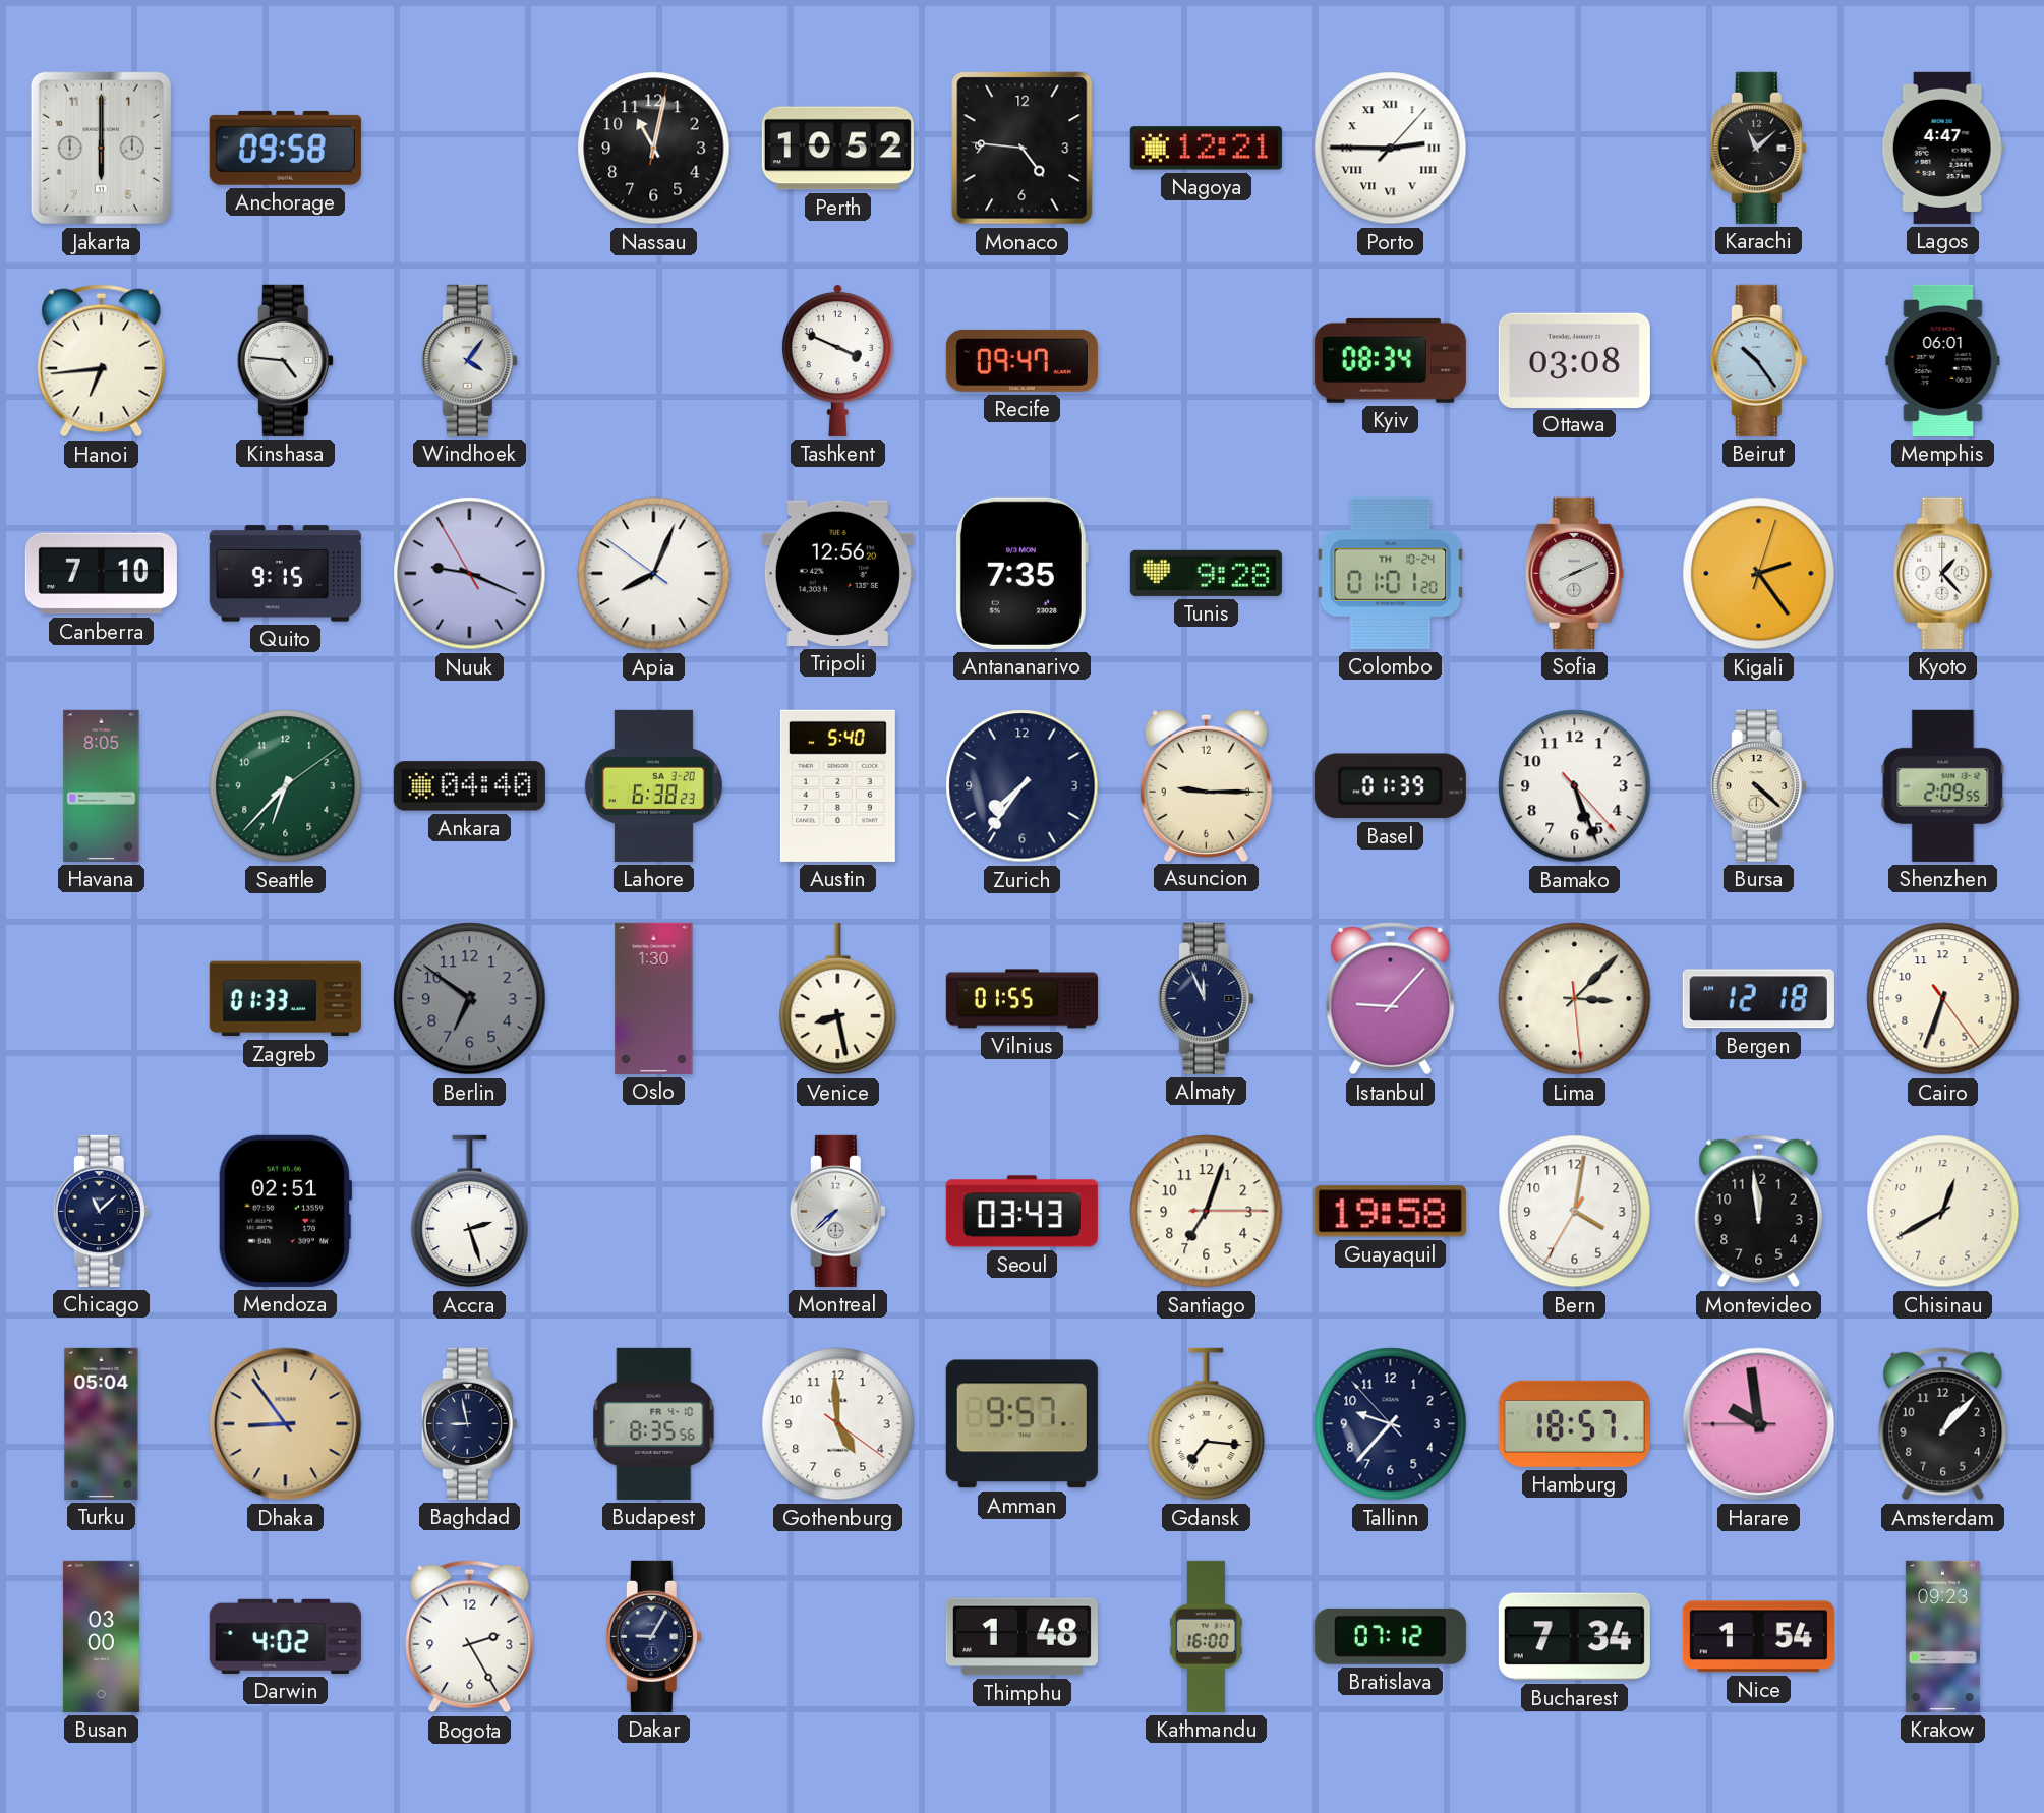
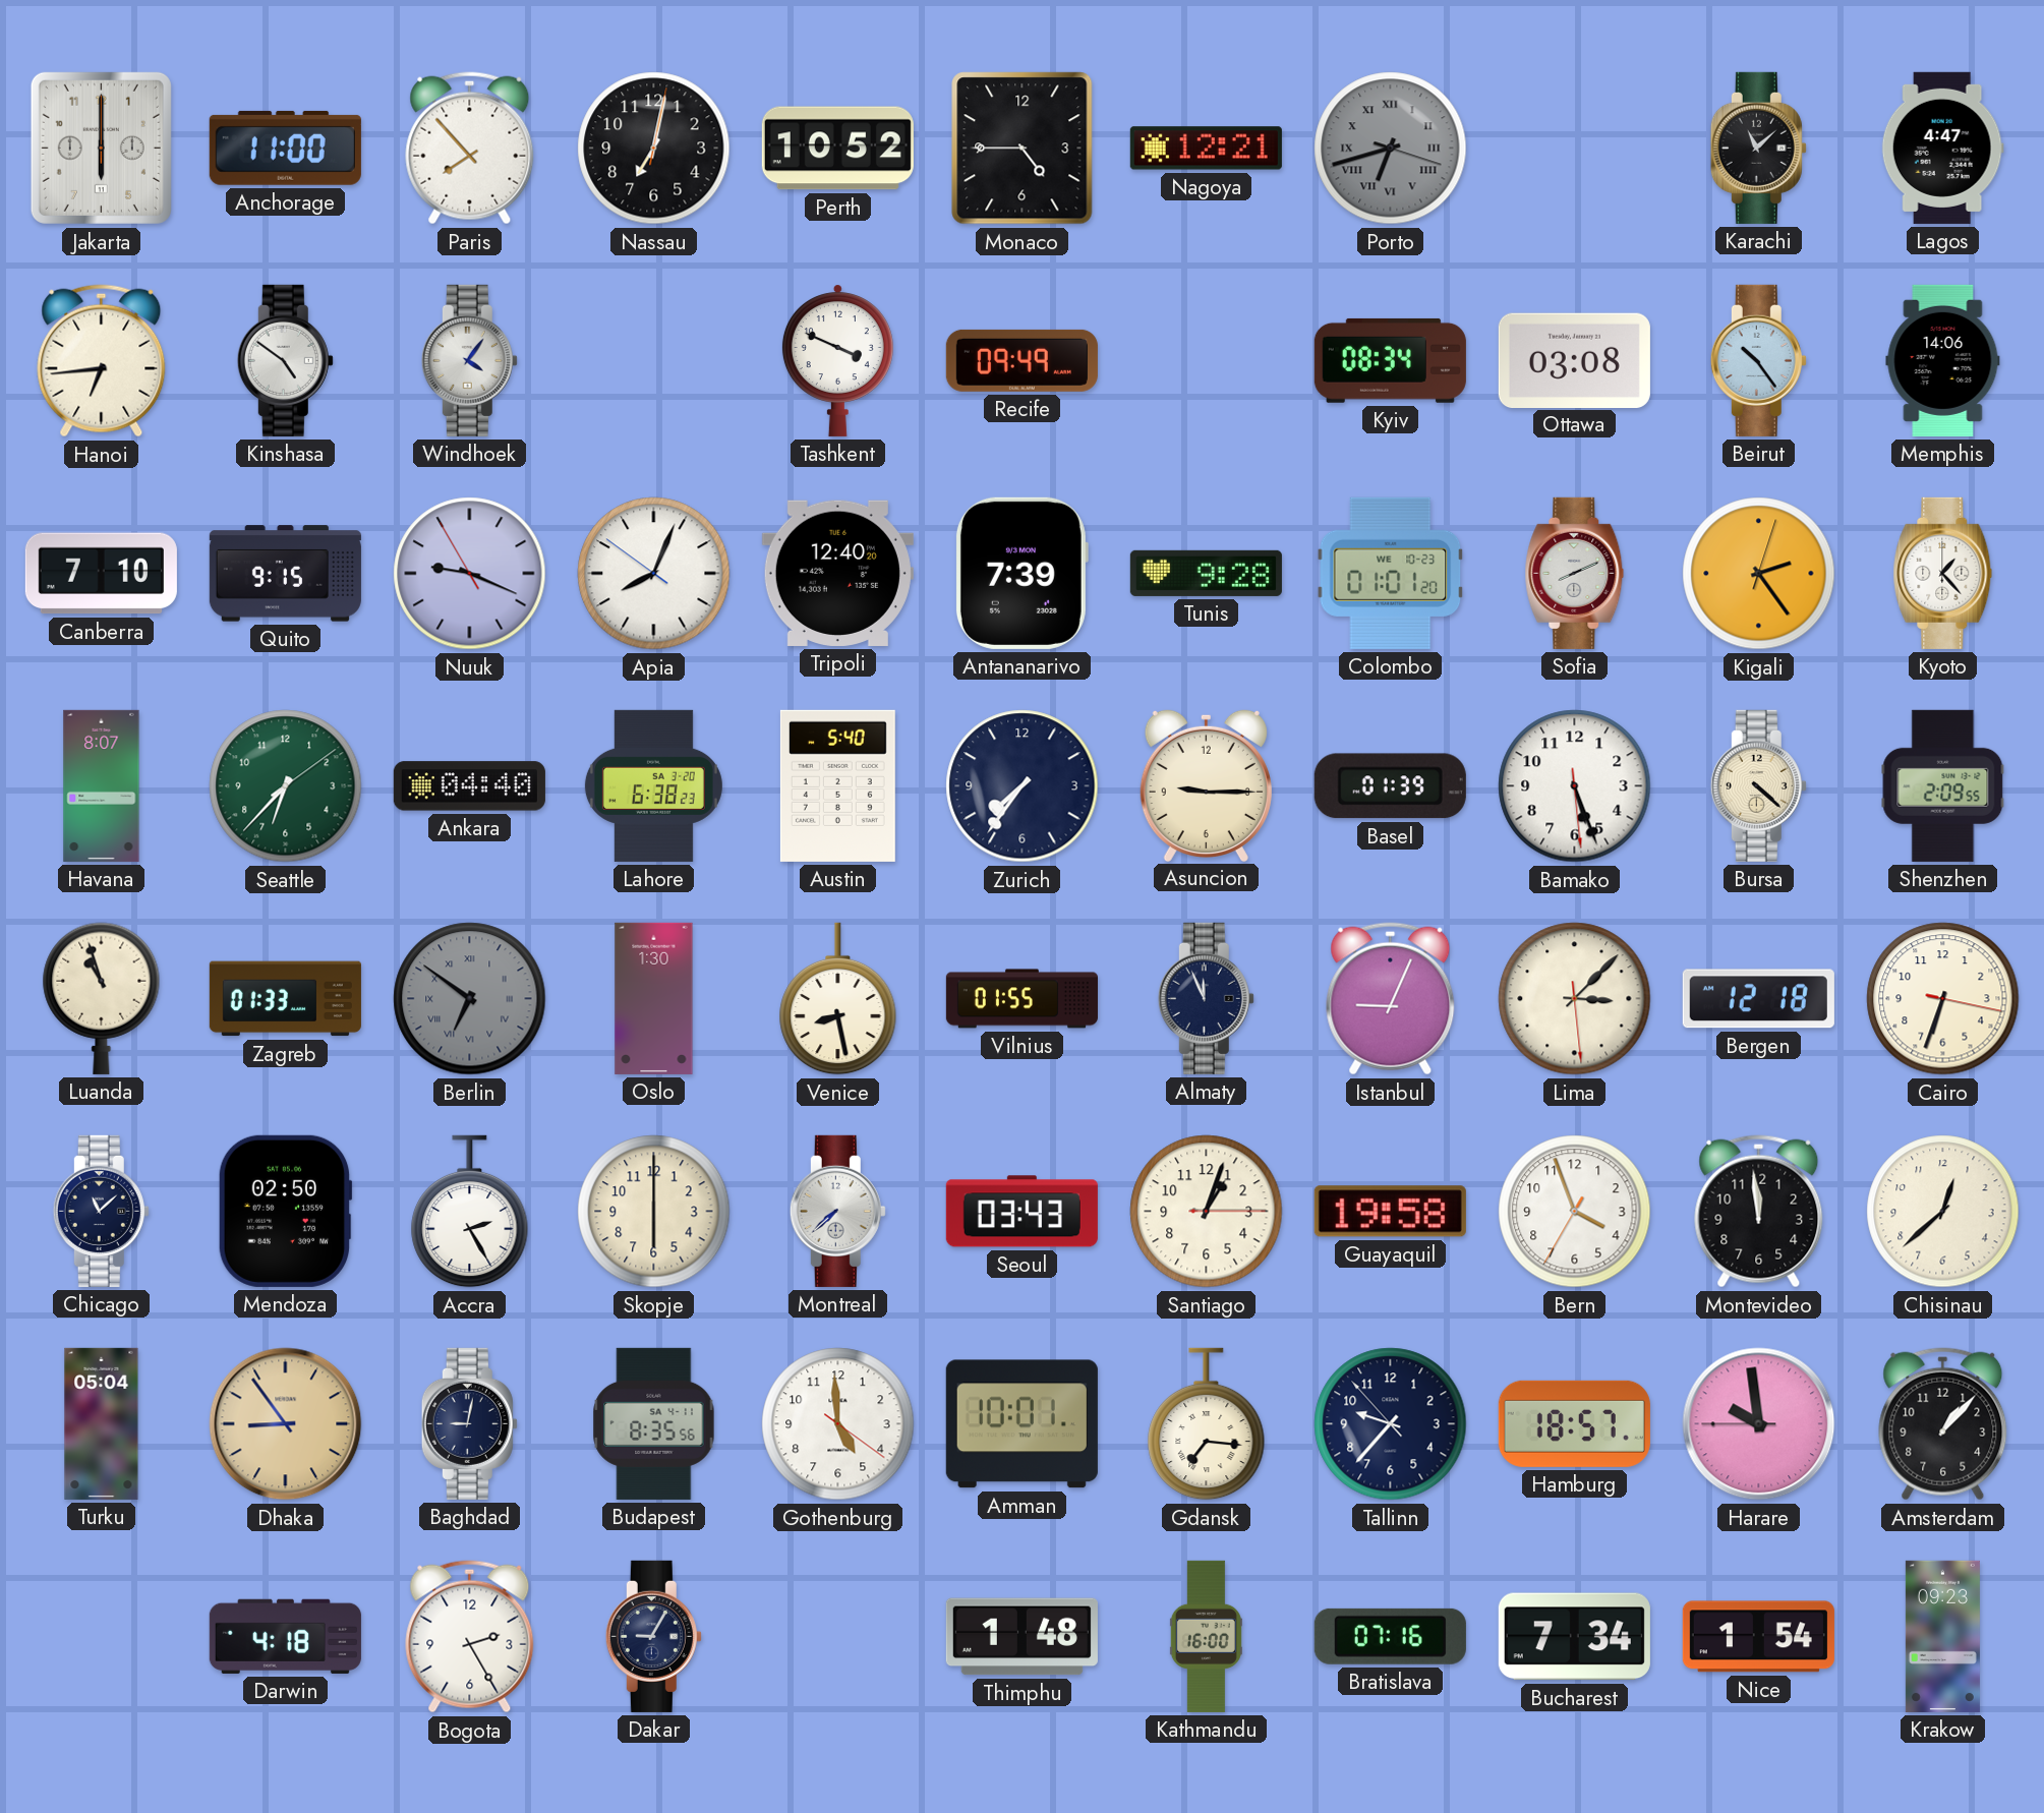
Anchorage: 09:58 -> 11:00 (285, 148)
Paris: none -> 7:53 (470, 149)
Nassau: 11:02 -> 7:02 (654, 149)
Monaco: 4:46 -> 4:45 (1023, 149)
Porto: 2:45 -> 6:42 (1391, 149)
Porto dial: white -> grey (1391, 149)
Kinshasa: 4:46 -> 4:51 (285, 360)
Recife: 09:47 -> 09:49 (1021, 360)
Memphis: 06:01 -> 14:06 (1943, 360)
Tripoli: 12:56 -> 12:40 (837, 573)
Antananarivo: 7:35 -> 7:39 (1021, 573)
Colombo date: TH 10-24 -> WE 10-23 (1391, 573)
Havana: 8:05 -> 8:07 (102, 785)
Bamako: 5:26:23 -> 5:26:29 (1575, 786)
Luanda: none -> 10:57 (102, 998)
Berlin numerals: Arabic -> Roman (470, 999)
Istanbul: 9:07 -> 9:04 (1391, 999)
Cairo: 6:33:24 -> 6:33:17 (1943, 999)
Mendoza: 02:51 -> 02:50 (285, 1211)
Accra: 2:27 -> 2:25 (470, 1212)
Skopje: none -> 6:00 (654, 1212)
Santiago: 7:03 -> 1:03 (1207, 1212)
Bern: 4:01 -> 3:56 (1575, 1212)
Chisinau: 12:40 -> 12:38 (1943, 1212)
Baghdad: 8:58 -> 9:02 (469, 1423)
Budapest date: FR 4-10 -> SA 4-11 (654, 1423)
Amman: 9:57 -> 10:01 (1021, 1424)
Busan: 03:00 -> none (101, 1636)
Darwin: 4:02 -> 4:18 (285, 1636)
Bratislava: 07:12 -> 07:16 (1390, 1636)
